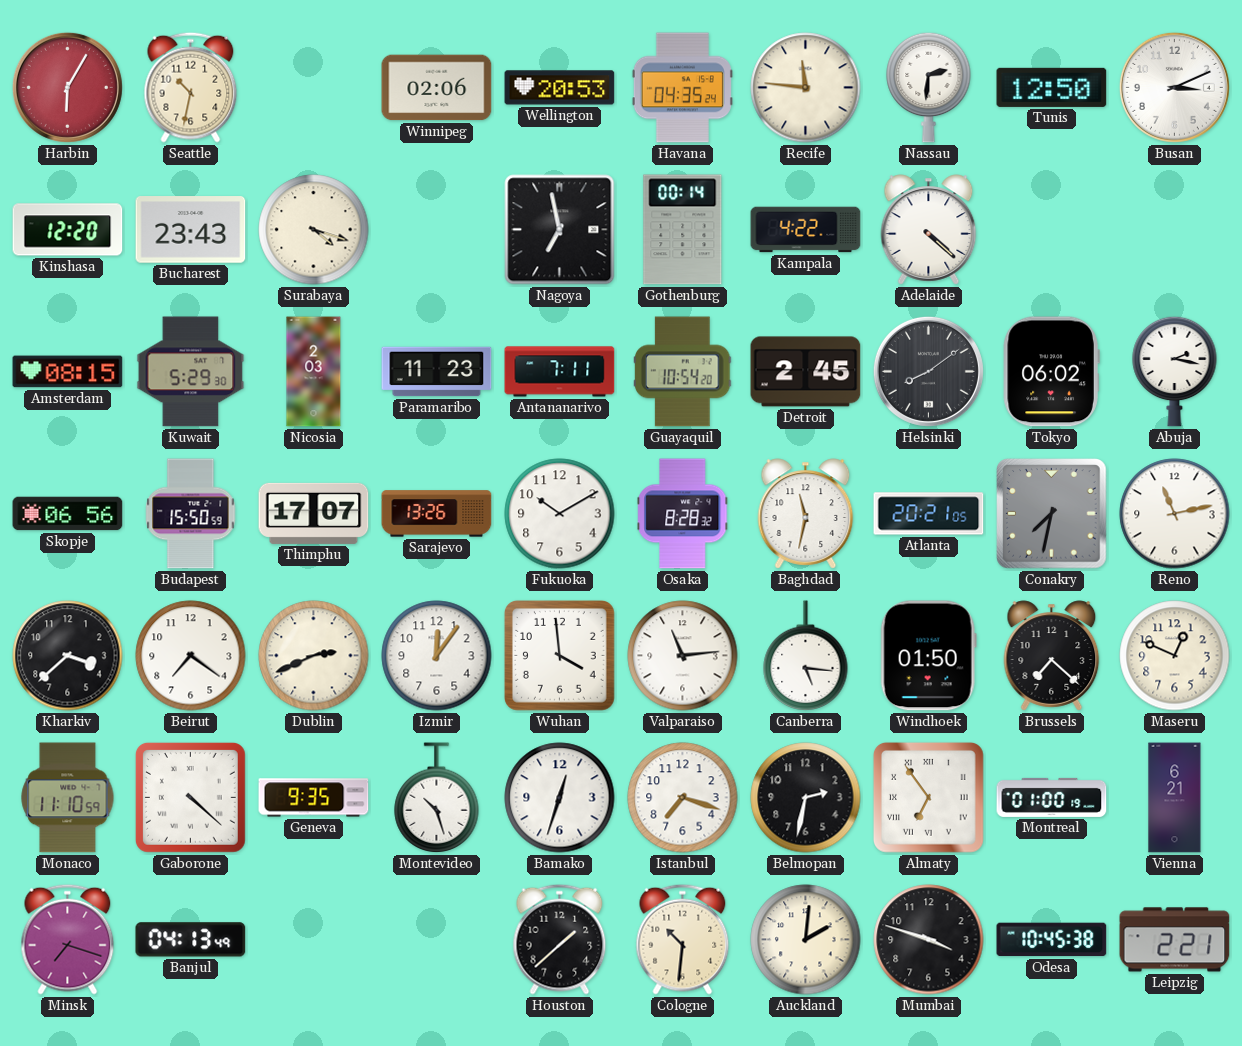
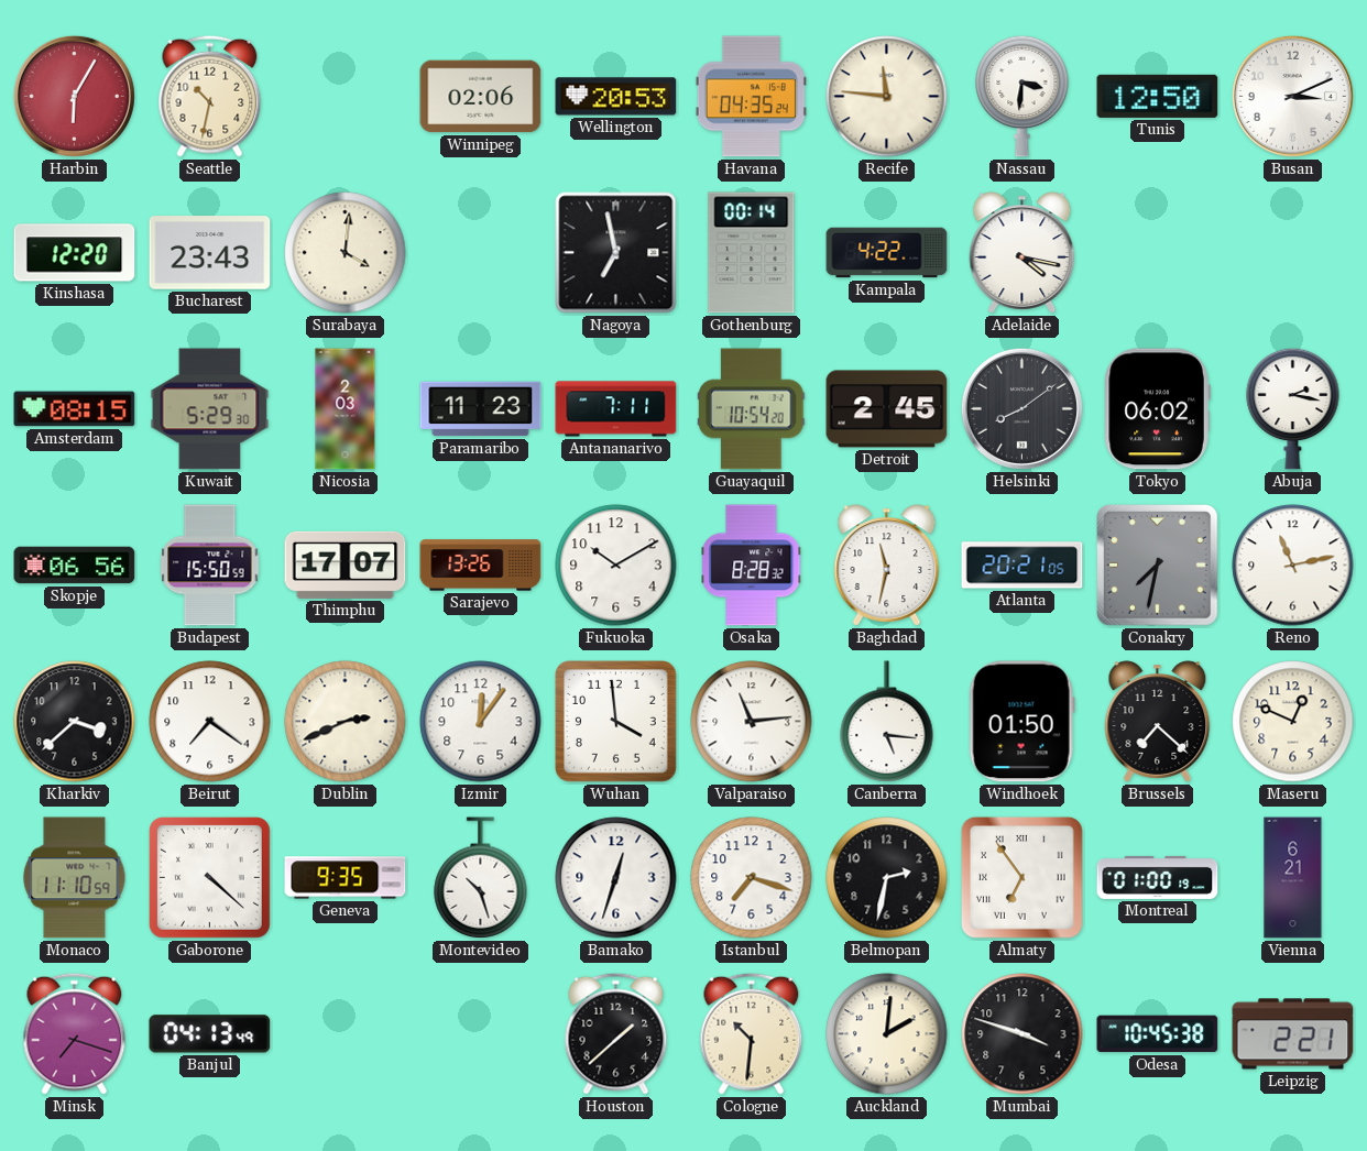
Nassau: 2:31 -> 3:31 (1022, 96)
Surabaya: 4:18 -> 4:01 (346, 253)
Adelaide: 4:22 -> 4:17 (1022, 253)
